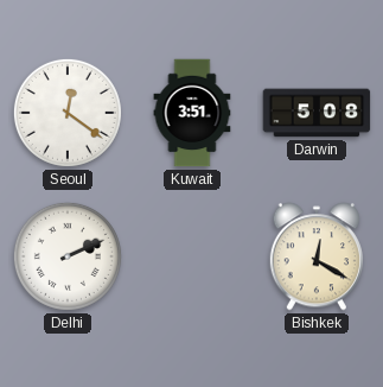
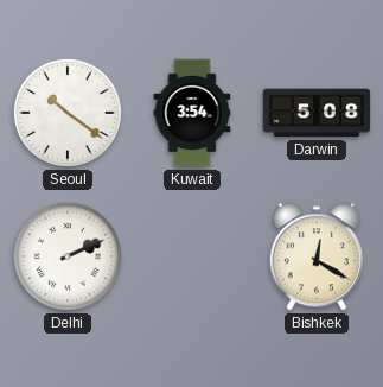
Seoul: 12:21 -> 10:21 (68, 113)
Kuwait: 3:51 -> 3:54 (192, 113)
